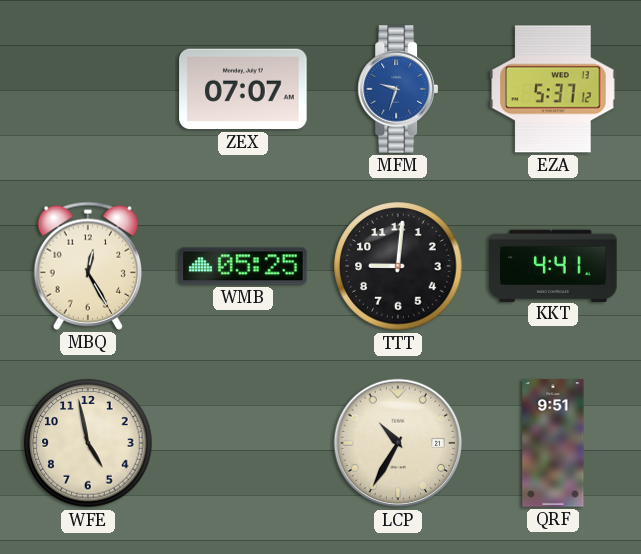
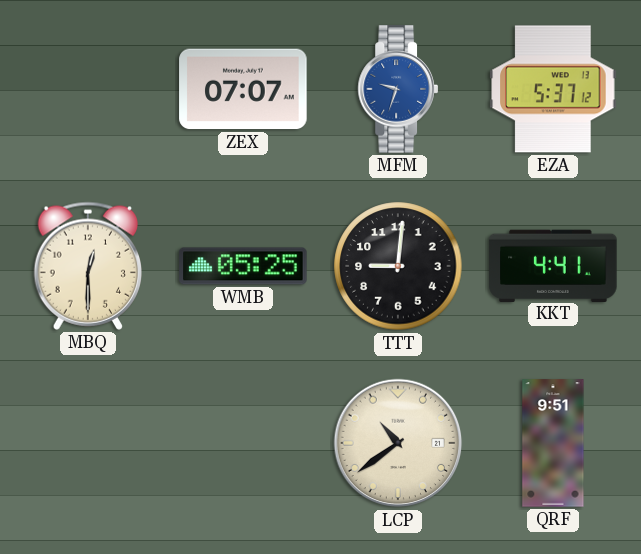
MBQ: 12:25 -> 12:30 (87, 266)
WFE: 4:58 -> none (88, 443)
LCP: 10:35 -> 10:39 (398, 443)
